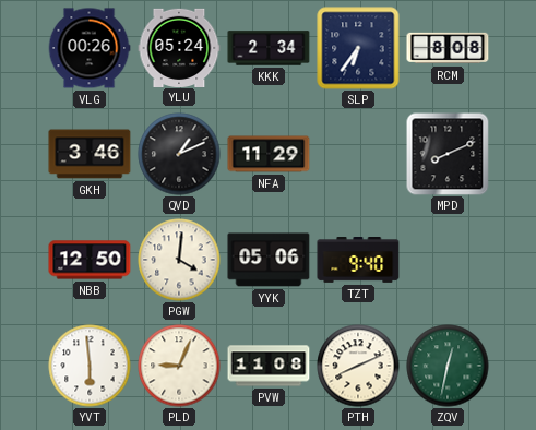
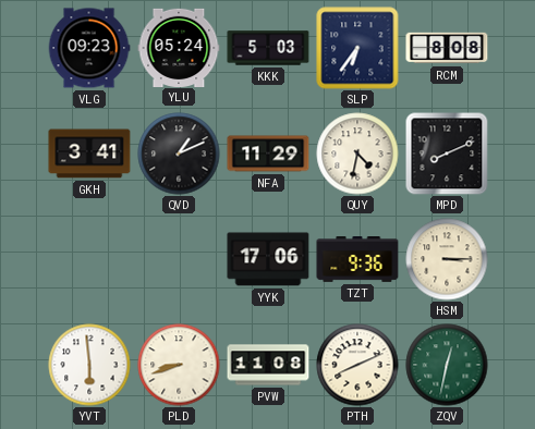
VLG: 00:26 -> 09:23 (89, 48)
KKK: 2:34 -> 5:03 (268, 48)
GKH: 3:46 -> 3:41 (89, 154)
QUY: none -> 4:32 (357, 154)
NBB: 12:50 -> none (90, 260)
PGW: 4:01 -> none (179, 260)
YYK: 05:06 -> 17:06 (268, 259)
TZT: 9:40 -> 9:36 (357, 260)
HSM: none -> 3:15 (447, 259)
PLD: 9:04 -> 8:42 (179, 365)
